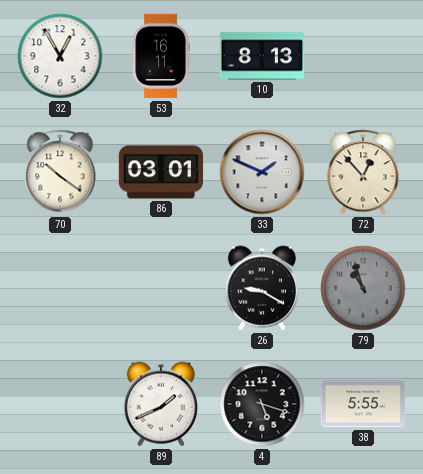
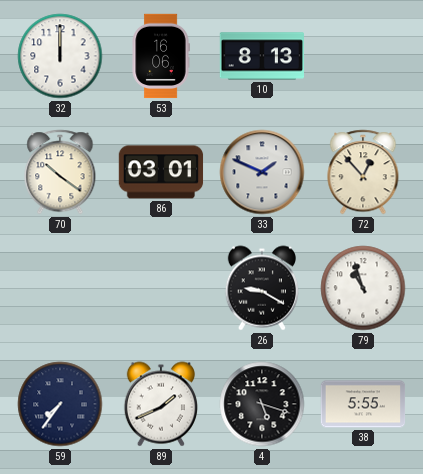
32: 12:55 -> 12:00 (60, 56)
53: 16:11 -> 16:06 (161, 56)
79 dial: grey -> white (363, 288)
59: none -> 7:36 (60, 404)
